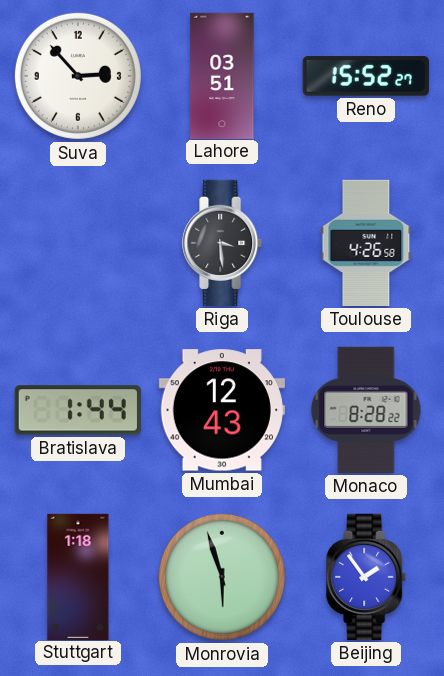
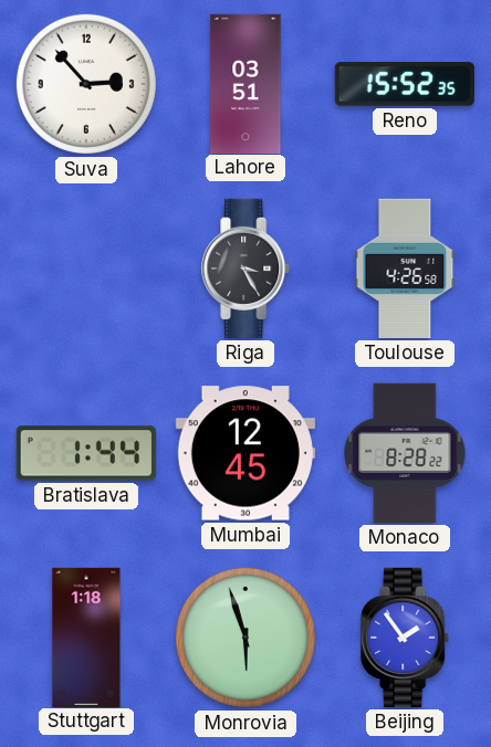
Reno: 15:52:27 -> 15:52:35 (405, 84)
Riga: 3:29 -> 3:25 (247, 269)
Mumbai: 12:43 -> 12:45 (245, 453)
